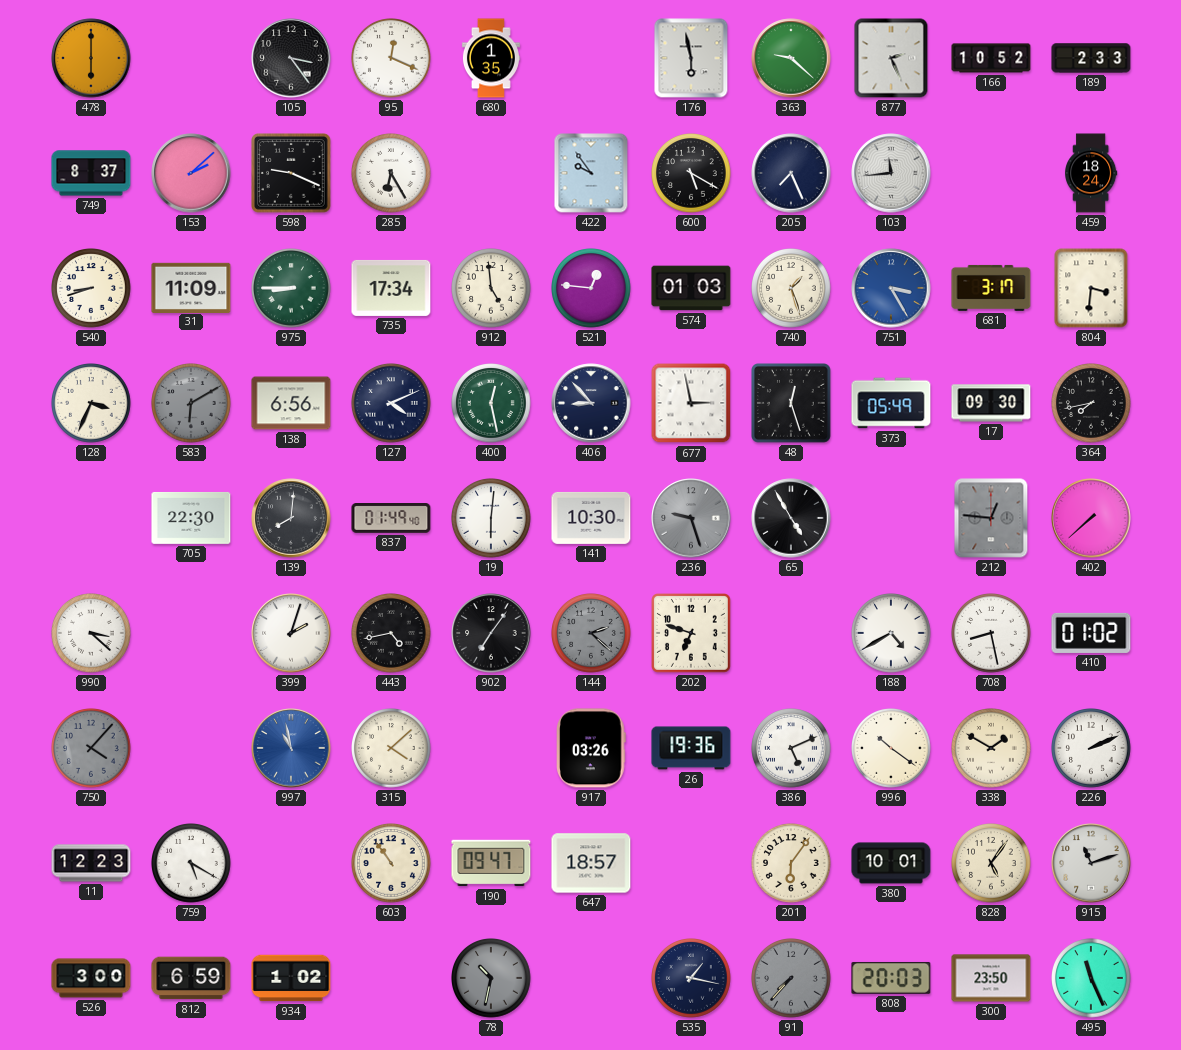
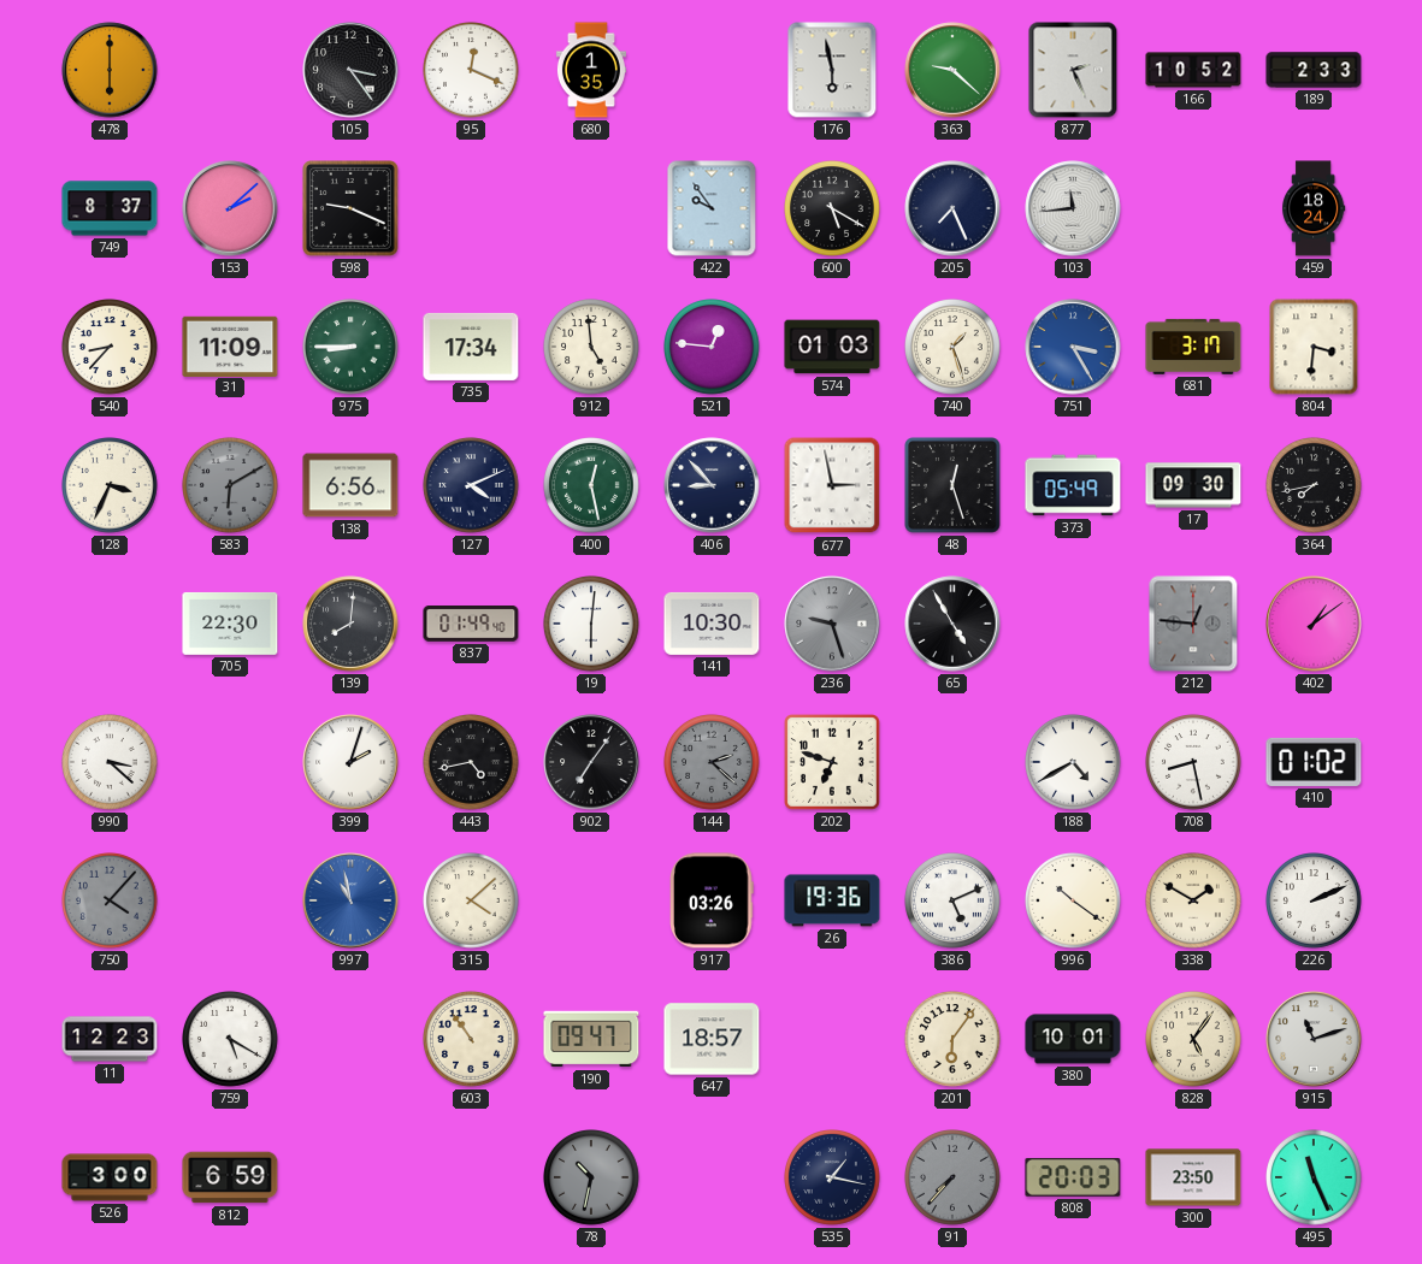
285: 6:25 -> none (392, 173)
540: 8:42 -> 8:37 (111, 347)
402: 7:38 -> 1:09 (1314, 624)
934: 1:02 -> none (291, 978)
